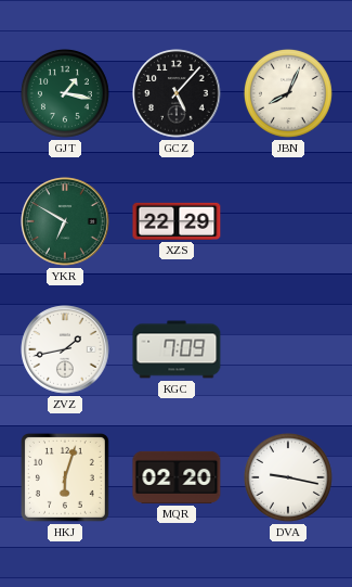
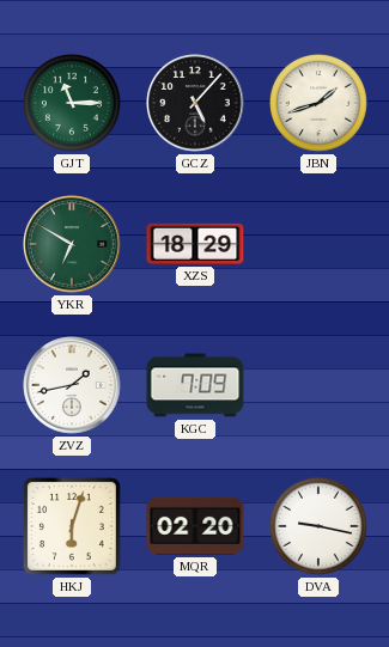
GJT: 1:17 -> 11:15 (72, 103)
JBN: 8:04 -> 1:42 (318, 103)
XZS: 22:29 -> 18:29 (195, 244)
